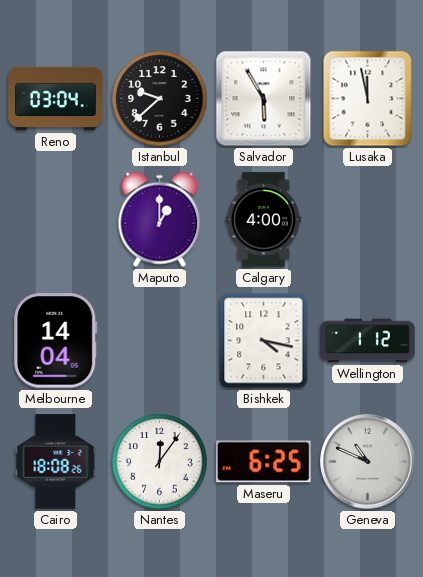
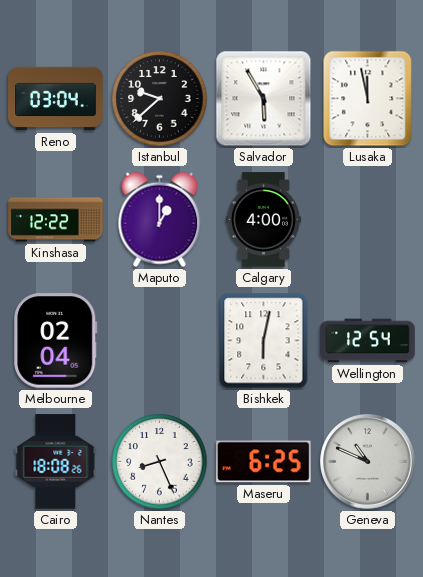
Kinshasa: none -> 12:22 (56, 220)
Melbourne: 14:04 -> 02:04 (56, 341)
Bishkek: 4:17 -> 6:02 (264, 341)
Wellington: 1:12 -> 12:54 (368, 341)
Nantes: 12:06 -> 8:26 (160, 462)
